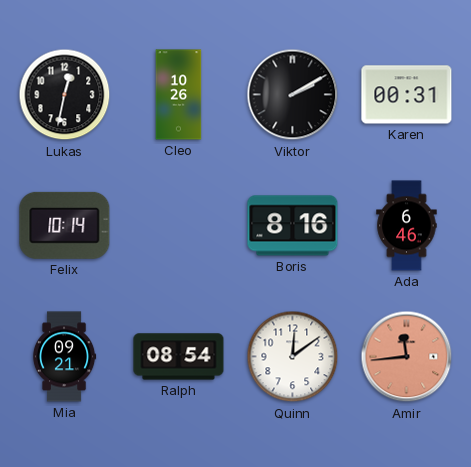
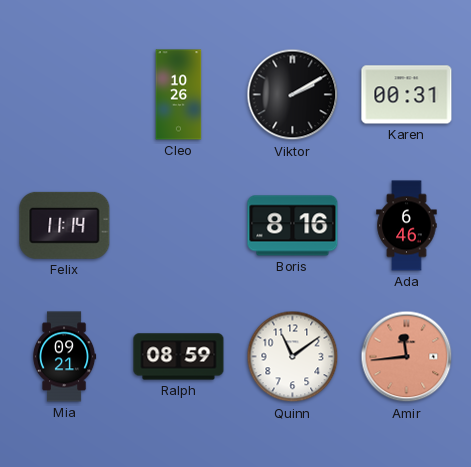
Lukas: 12:32 -> none (65, 95)
Felix: 10:14 -> 11:14 (65, 225)
Ralph: 08:54 -> 08:59 (179, 357)
Quinn: 12:09 -> 11:09 (293, 357)
